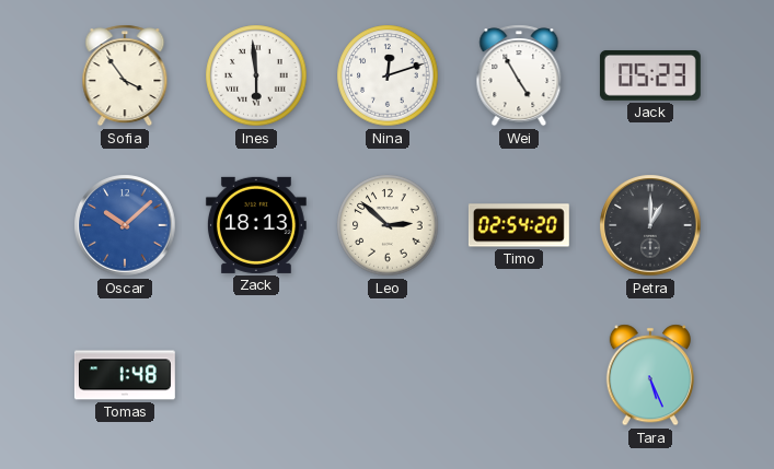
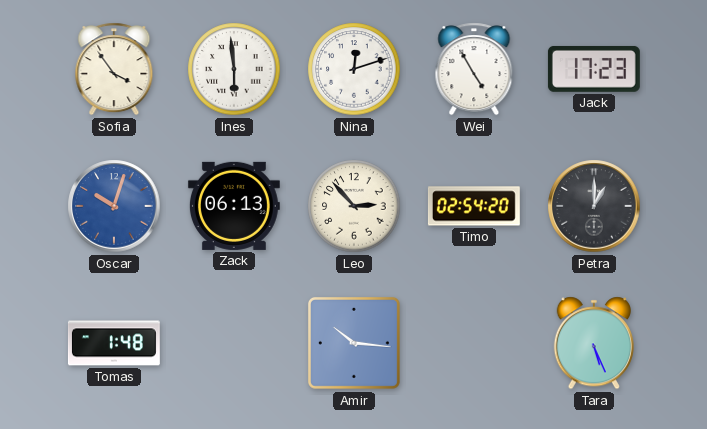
Jack: 05:23 -> 17:23 (594, 69)
Oscar: 10:08 -> 10:03 (114, 206)
Zack: 18:13 -> 06:13 (234, 206)
Leo: 2:52 -> 2:53 (354, 206)
Amir: none -> 10:16 (354, 343)
